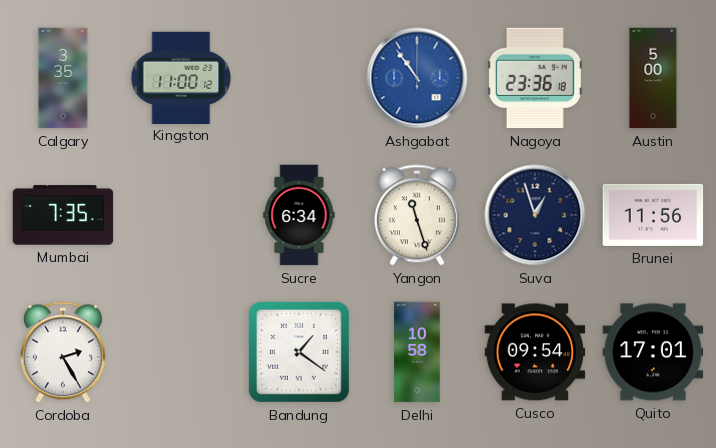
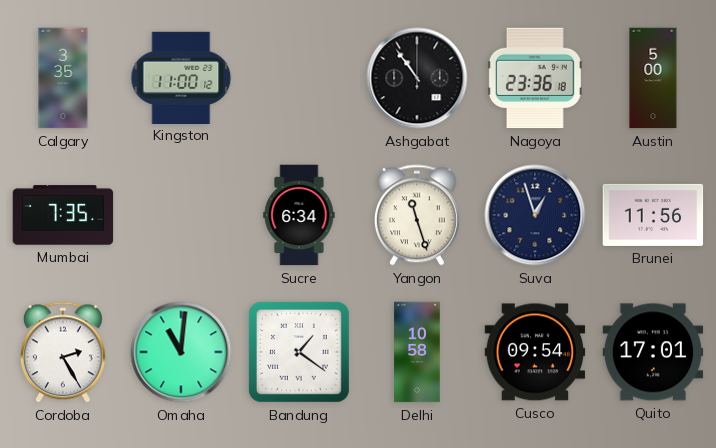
Ashgabat dial: blue -> black (417, 78)
Omaha: none -> 11:01 (181, 352)
